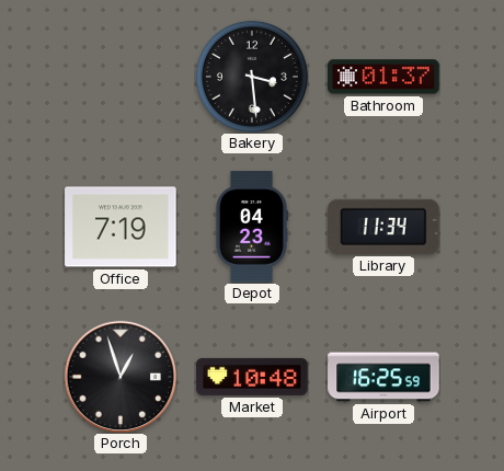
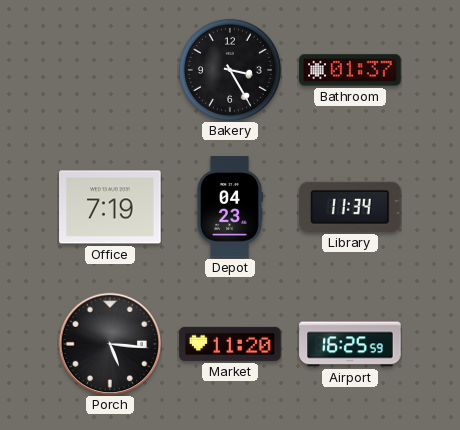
Bakery: 3:29 -> 3:25 (230, 70)
Porch: 12:57 -> 5:16 (110, 344)
Market: 10:48 -> 11:20 (230, 344)
